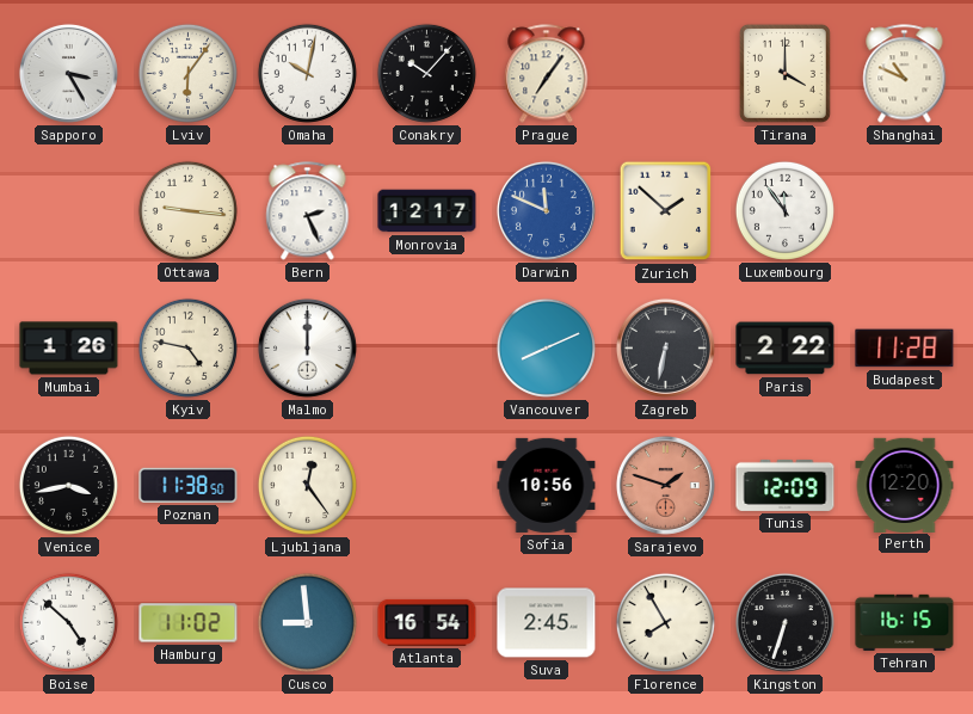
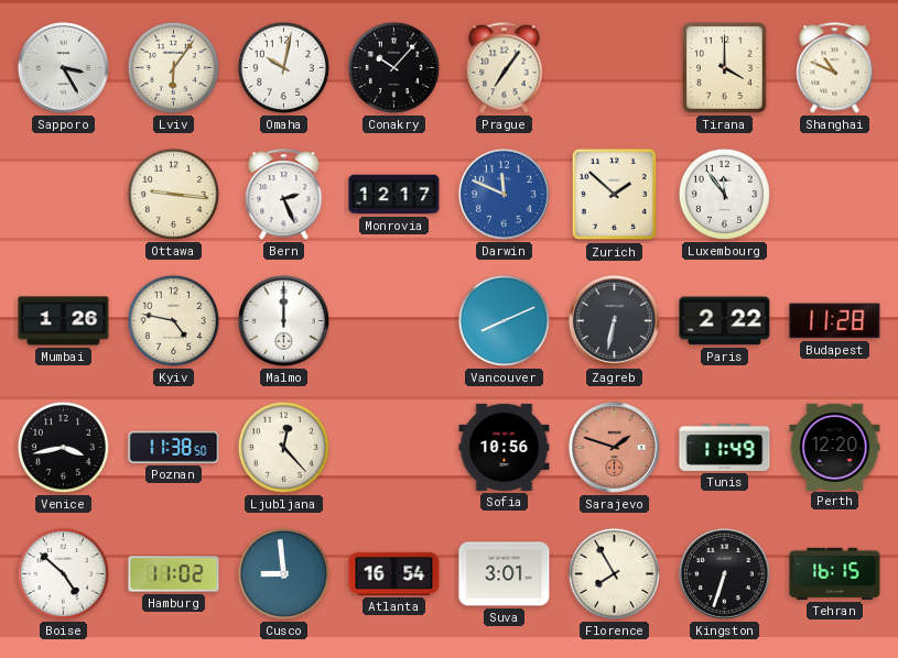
Ljubljana: 12:24 -> 12:23 (283, 447)
Tunis: 12:09 -> 11:49 (725, 447)
Suva: 2:45 -> 3:01 (505, 574)
